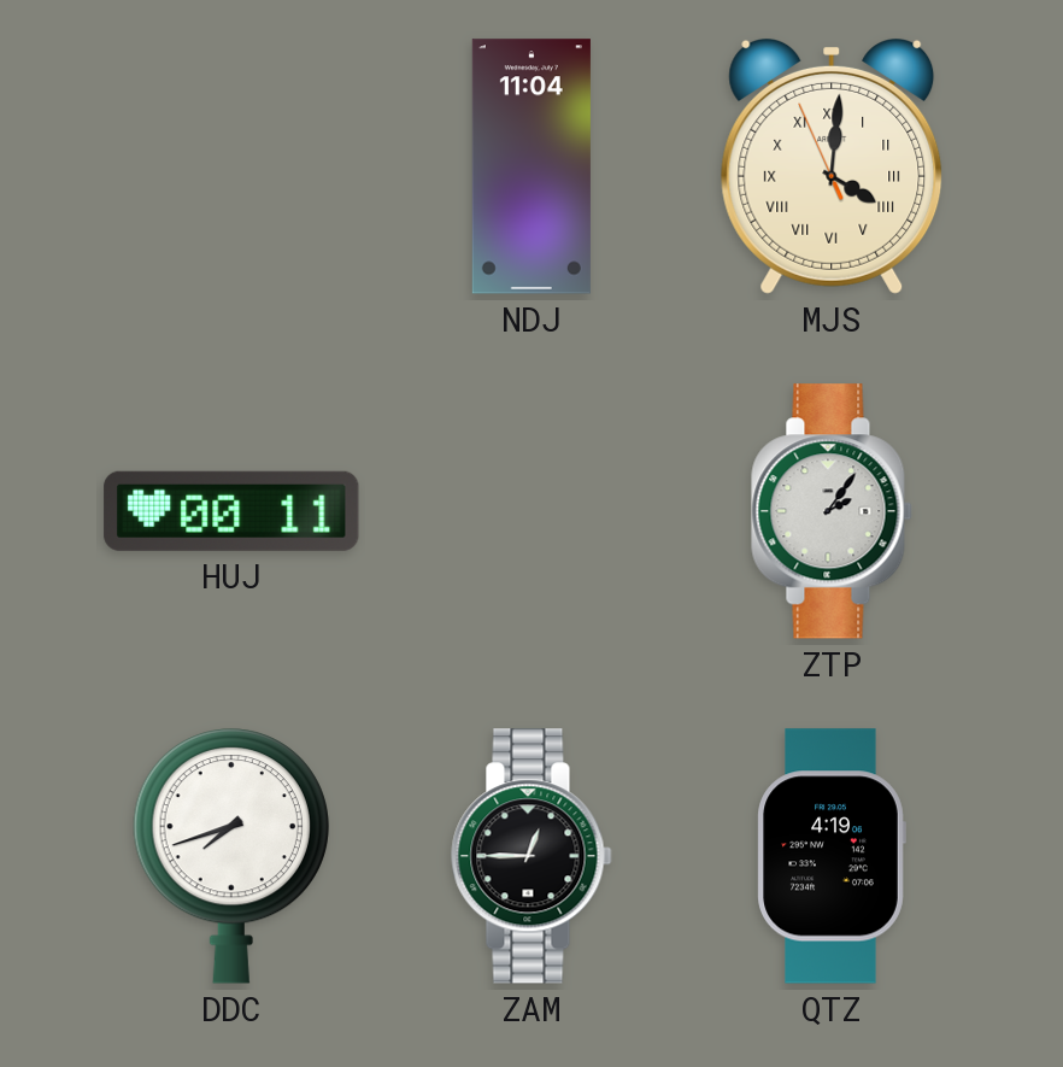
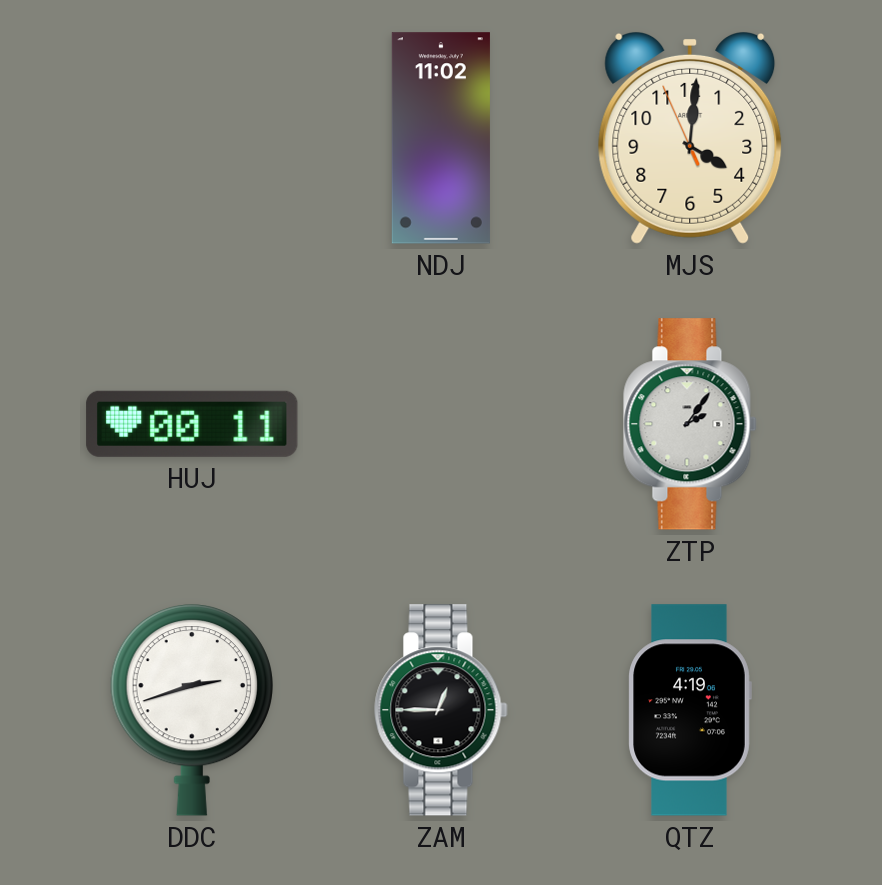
NDJ: 11:04 -> 11:02 (441, 138)
MJS numerals: Roman -> Arabic (690, 138)
DDC: 7:42 -> 2:42 (192, 711)
